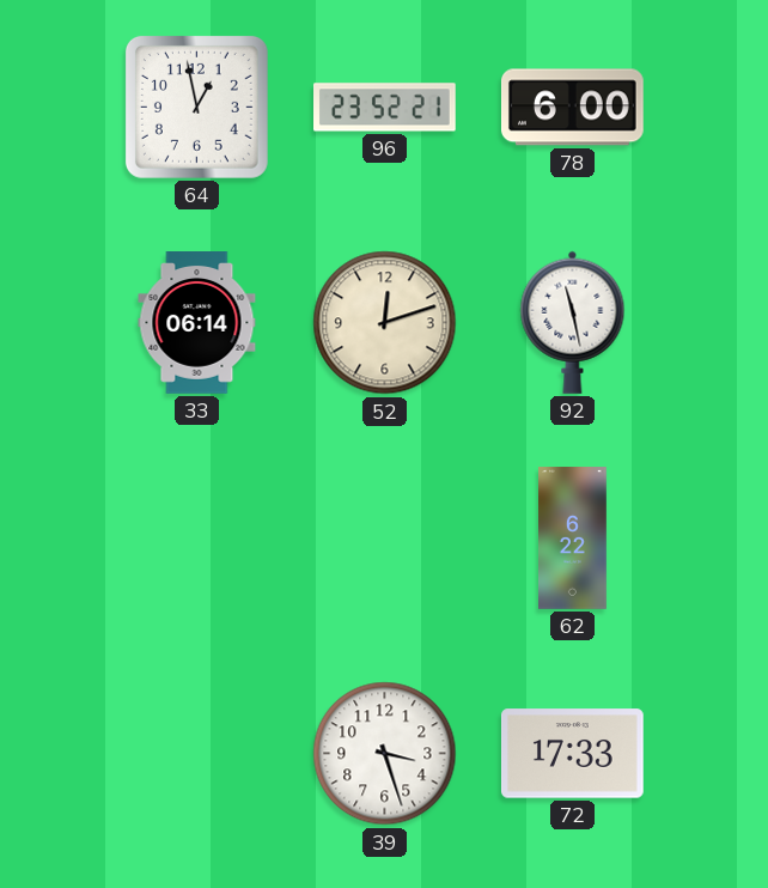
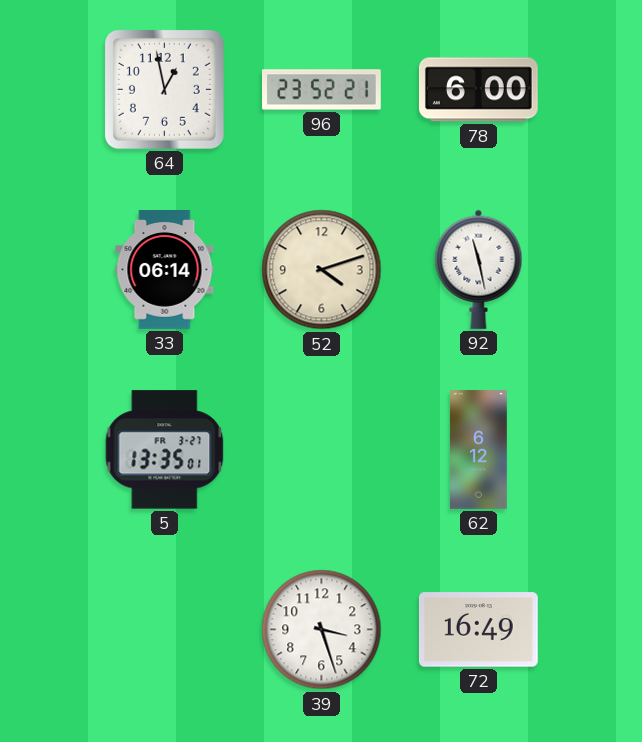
52: 12:12 -> 4:12 (322, 270)
5: none -> 13:35 (165, 450)
62: 6:22 -> 6:12 (479, 450)
72: 17:33 -> 16:49 (478, 630)
